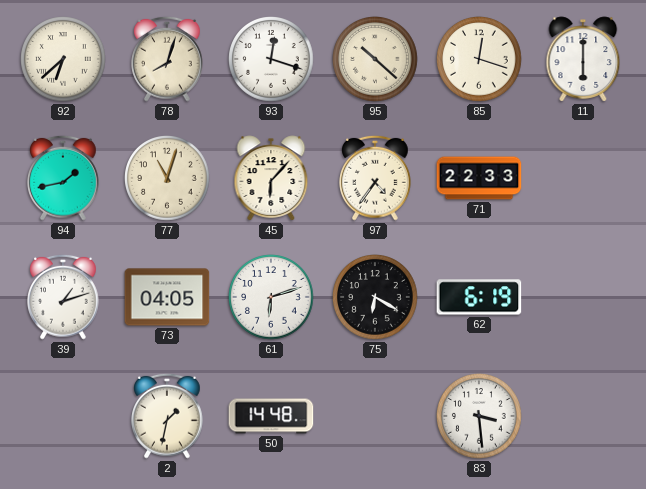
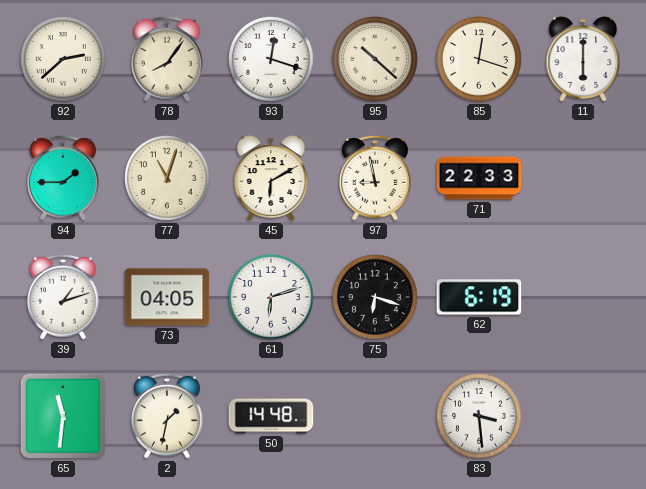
92: 6:38 -> 2:38 (63, 59)
78: 8:03 -> 8:06 (168, 59)
94: 1:43 -> 1:45 (64, 178)
45: 6:07 -> 6:10 (271, 178)
97: 4:36 -> 8:58 (376, 178)
75: 6:20 -> 6:18 (375, 297)
65: none -> 11:31 (63, 416)
